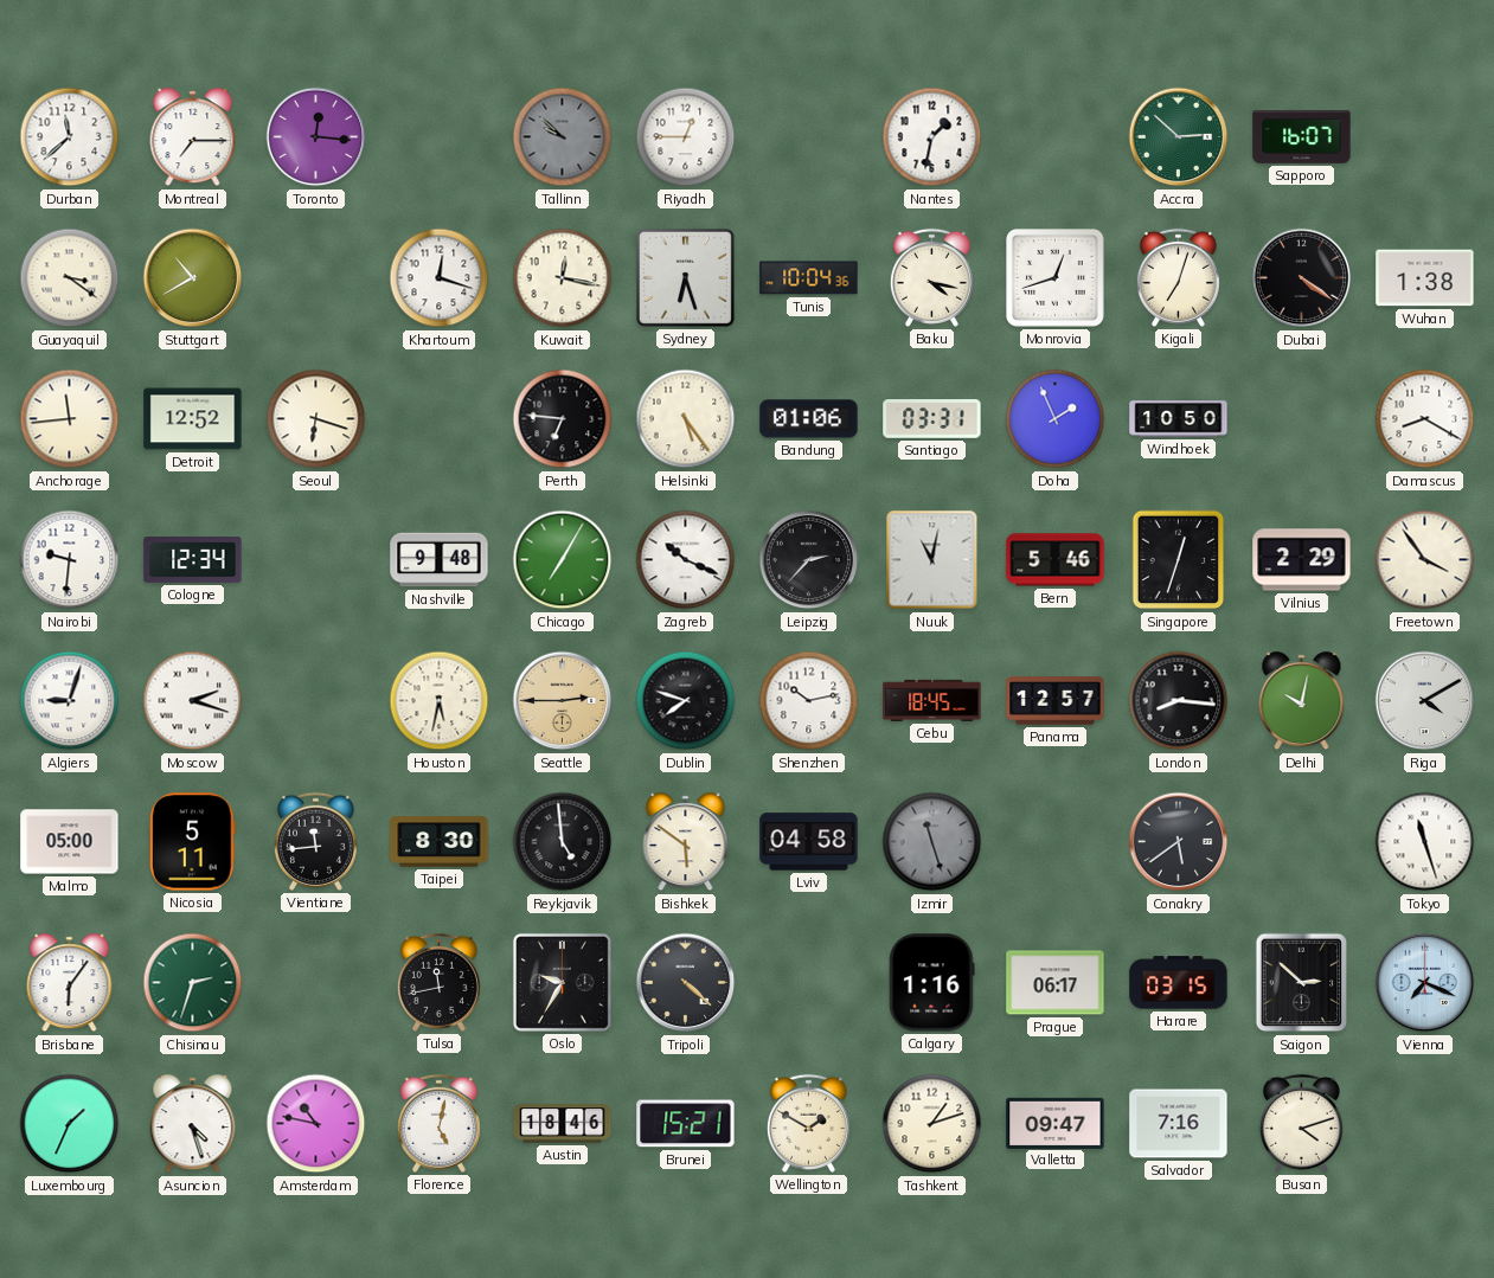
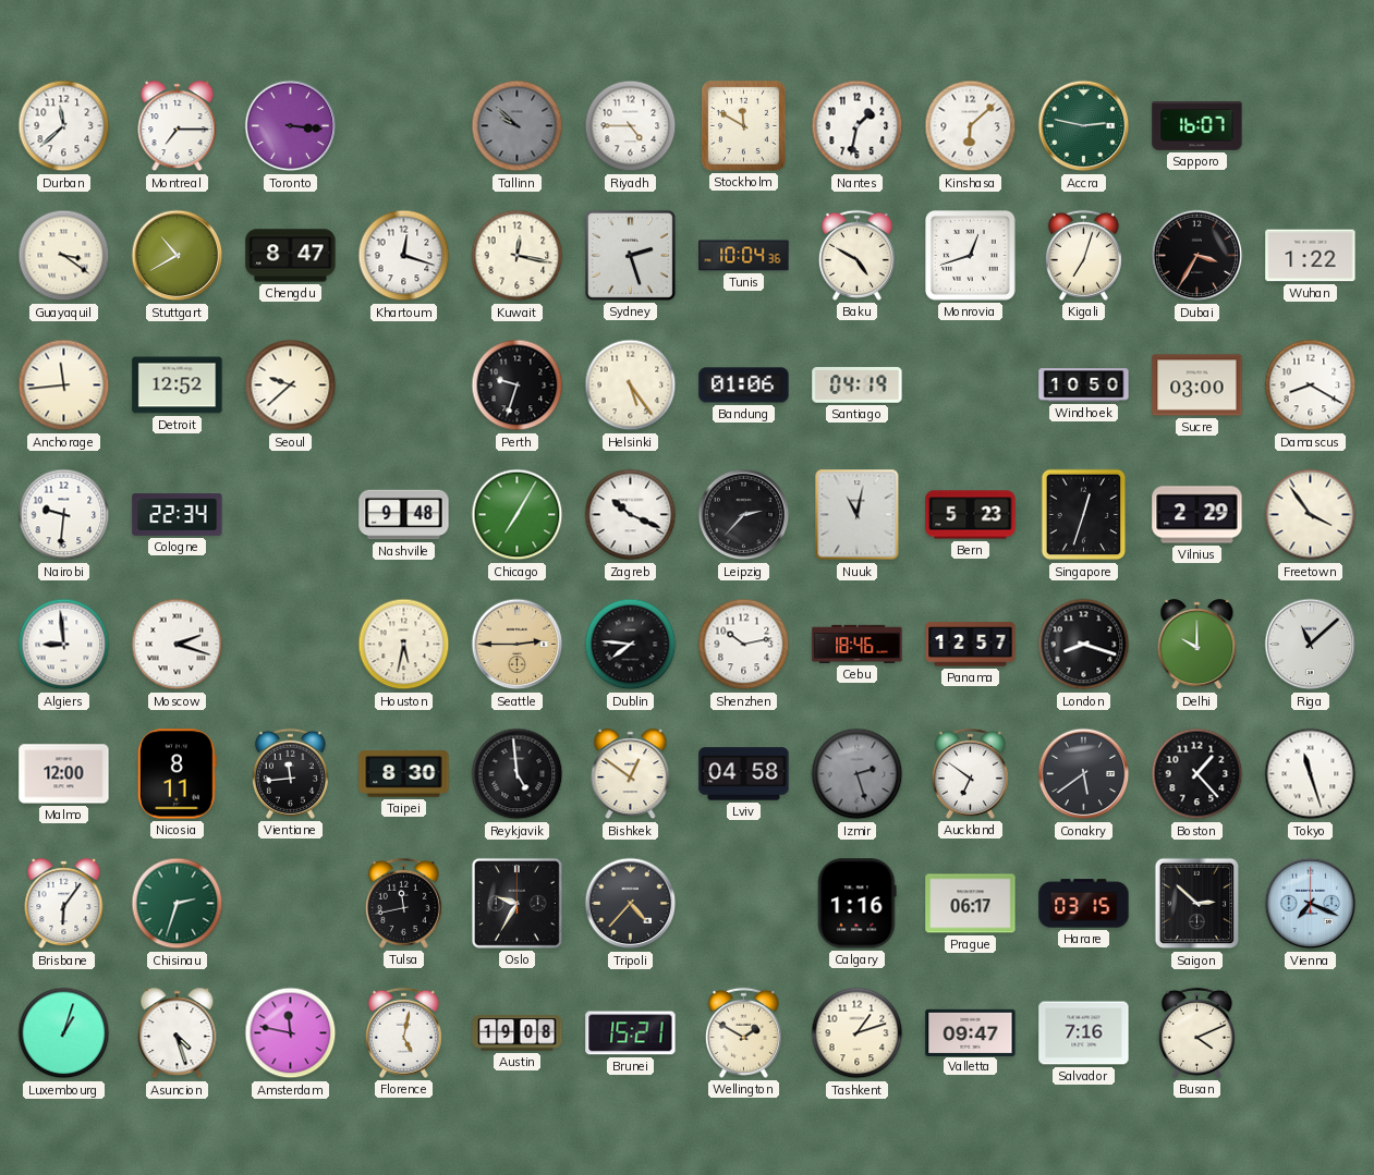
Toronto: 12:16 -> 3:16 (291, 126)
Riyadh: 12:45 -> 4:45 (631, 126)
Stockholm: none -> 11:50 (743, 125)
Kinshasa: none -> 6:08 (971, 126)
Accra: 2:52 -> 2:47 (1084, 126)
Chengdu: none -> 8:47 (291, 256)
Sydney: 6:27 -> 2:27 (630, 255)
Baku: 4:17 -> 4:50 (856, 255)
Dubai: 4:21 -> 3:35 (1197, 256)
Wuhan: 1:38 -> 1:22 (1311, 256)
Seoul: 6:18 -> 9:38 (291, 385)
Perth: 6:46 -> 9:33 (518, 385)
Santiago: 03:31 -> 04:19 (858, 385)
Doha: 1:56 -> none (1056, 419)
Sucre: none -> 03:00 (1197, 385)
Cologne: 12:34 -> 22:34 (178, 515)
Bern: 5:46 -> 5:23 (971, 515)
Algiers: 9:03 -> 8:59 (64, 645)
Dublin: 7:48 -> 7:46 (631, 645)
Cebu: 18:45 -> 18:46 (858, 644)
London: 8:16 -> 8:18 (1084, 645)
Delhi: 10:02 -> 10:00 (1197, 645)
Riga: 4:10 -> 11:08 (1311, 645)
Malmo: 05:00 -> 12:00 (64, 774)
Nicosia: 5:11 -> 8:11 (177, 774)
Bishkek: 5:51 -> 12:51 (631, 774)
Izmir: 11:27 -> 2:27 (858, 774)
Auckland: none -> 6:51 (970, 773)
Boston: none -> 1:23 (1197, 774)
Tripoli: 4:22 -> 4:37 (631, 904)
Luxembourg: 1:34 -> 1:03 (64, 1033)
Amsterdam: 10:47 -> 11:47 (291, 1033)
Austin: 18:46 -> 19:08 (518, 1033)
Busan: 4:12 -> 4:11 (1196, 1032)
